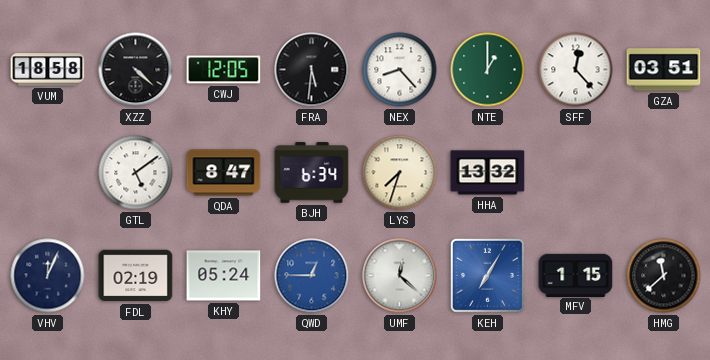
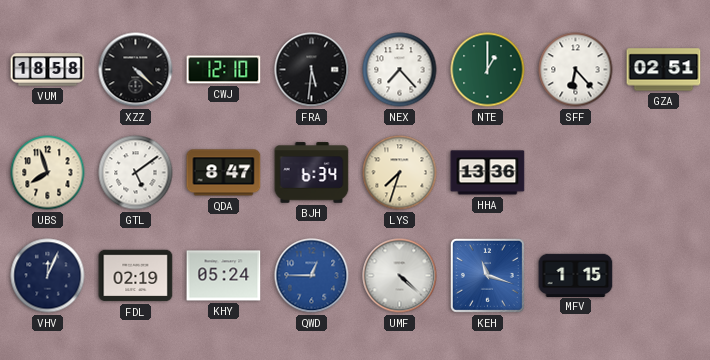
CWJ: 12:05 -> 12:10 (224, 70)
NEX: 8:23 -> 7:23 (400, 70)
SFF: 12:23 -> 6:23 (576, 70)
GZA: 03:51 -> 02:51 (664, 70)
UBS: none -> 7:57 (48, 173)
HHA: 13:32 -> 13:36 (488, 173)
UMF: 12:22 -> 4:22 (400, 276)
KEH: 7:05 -> 11:18 (487, 275)
HMG: 11:38 -> none (664, 276)
